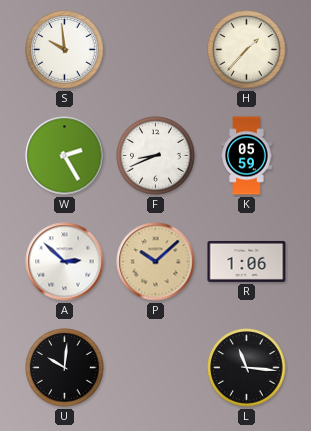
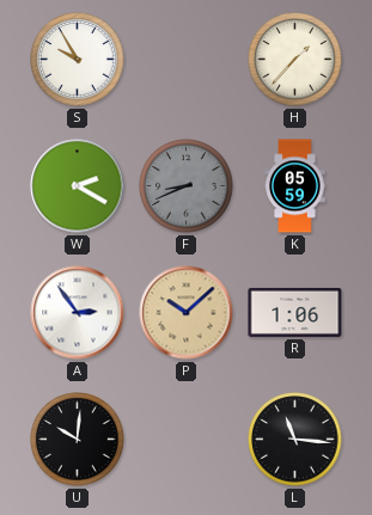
S: 9:59 -> 9:55 (78, 60)
W: 2:25 -> 2:20 (78, 186)
F dial: white -> grey (187, 186)
A: 2:52 -> 2:54 (78, 313)
